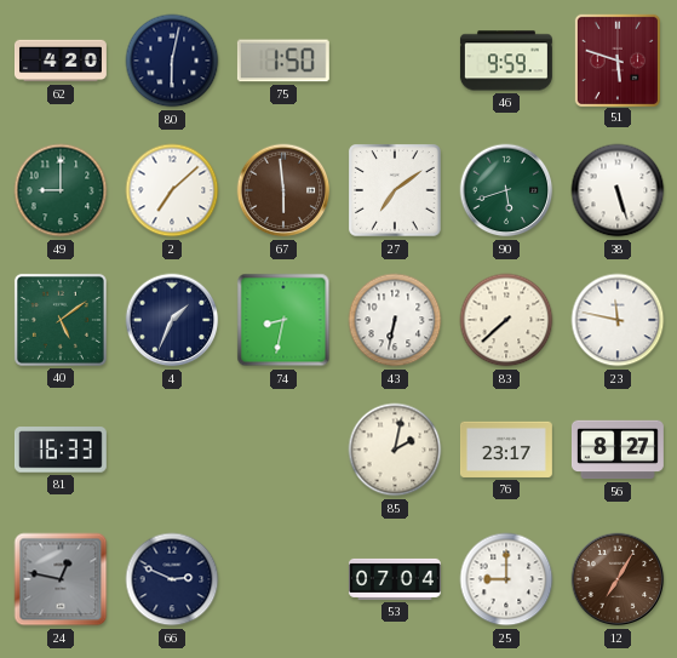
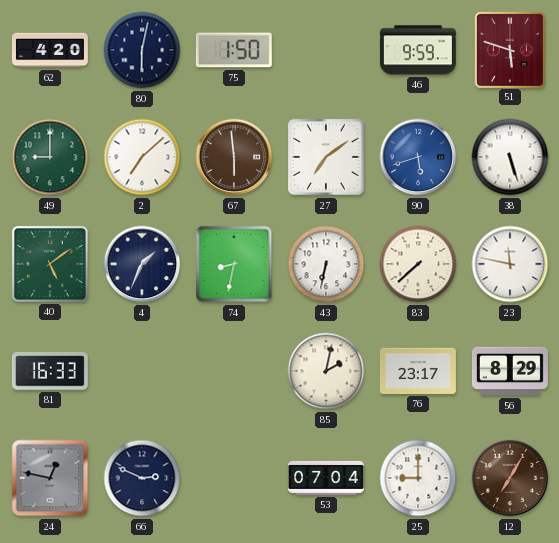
90 dial: green -> blue (418, 157)
56: 8:27 -> 8:29 (510, 371)
